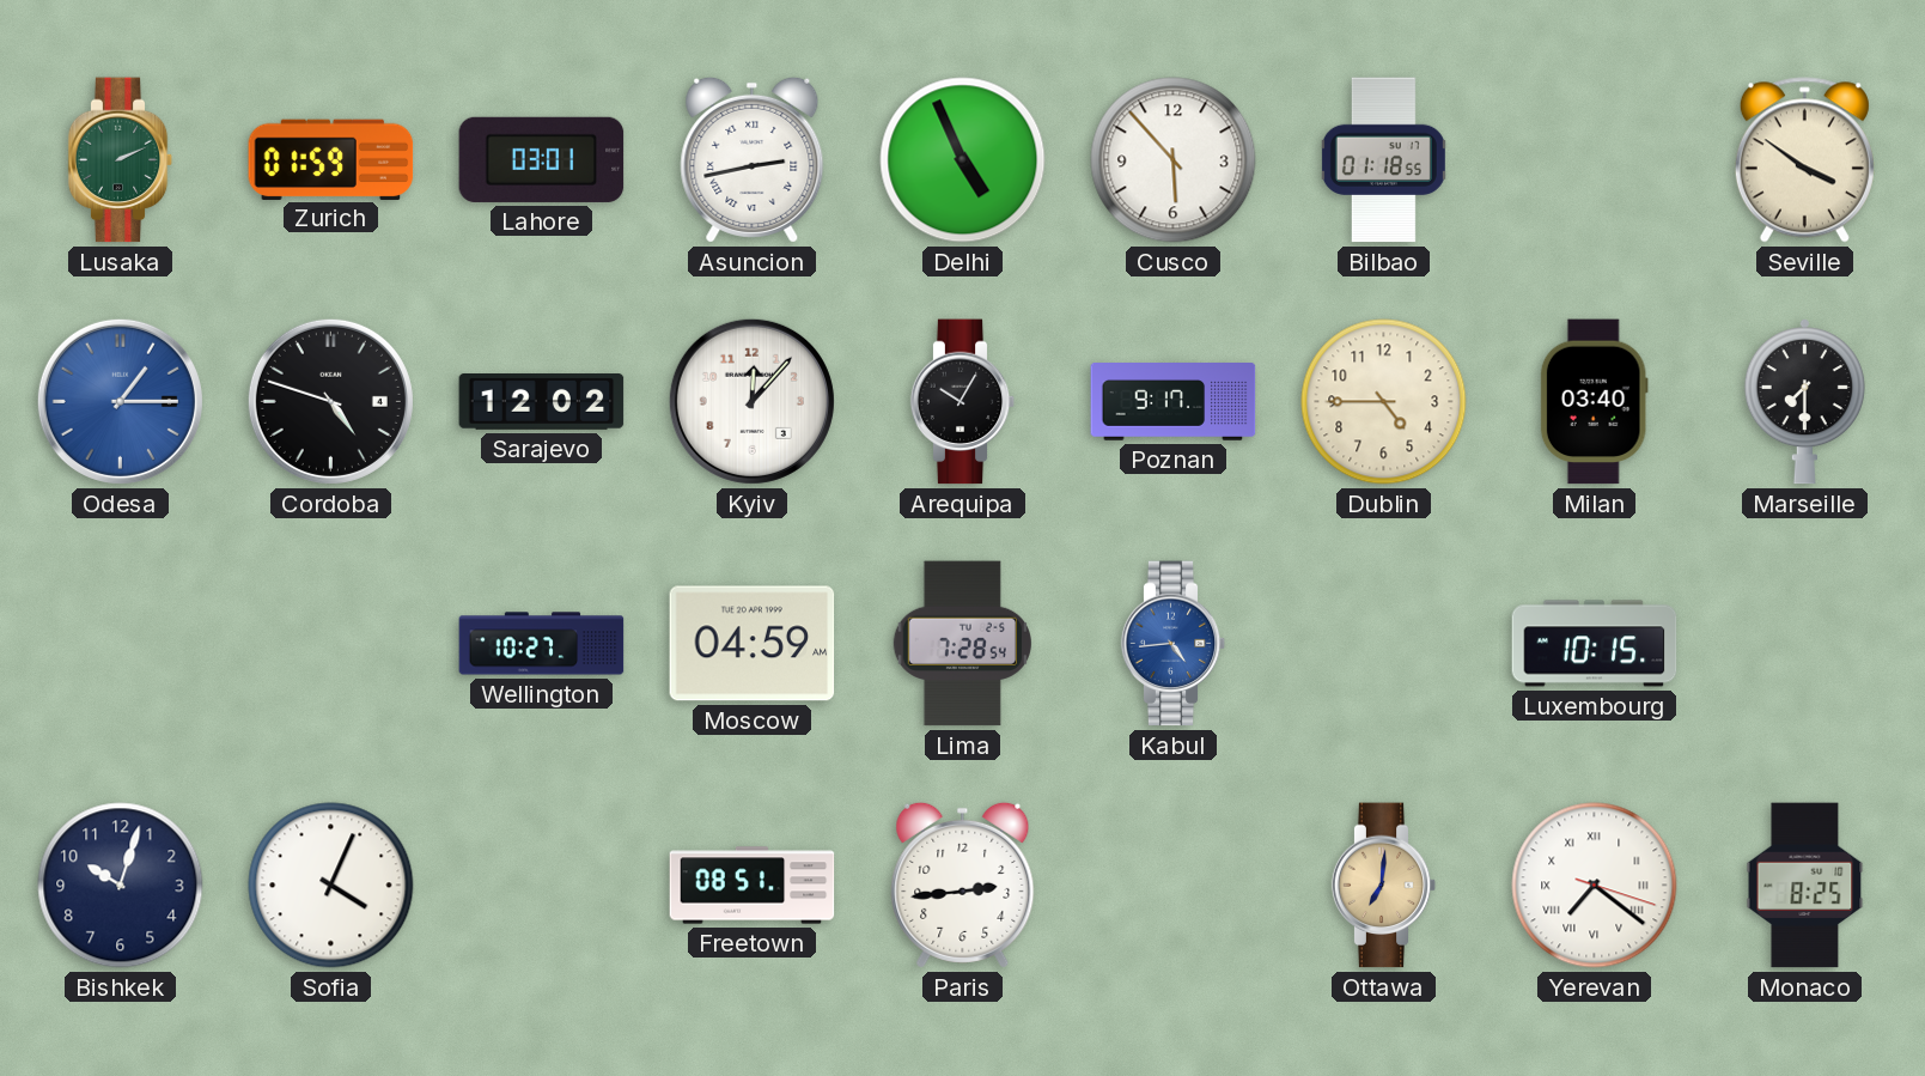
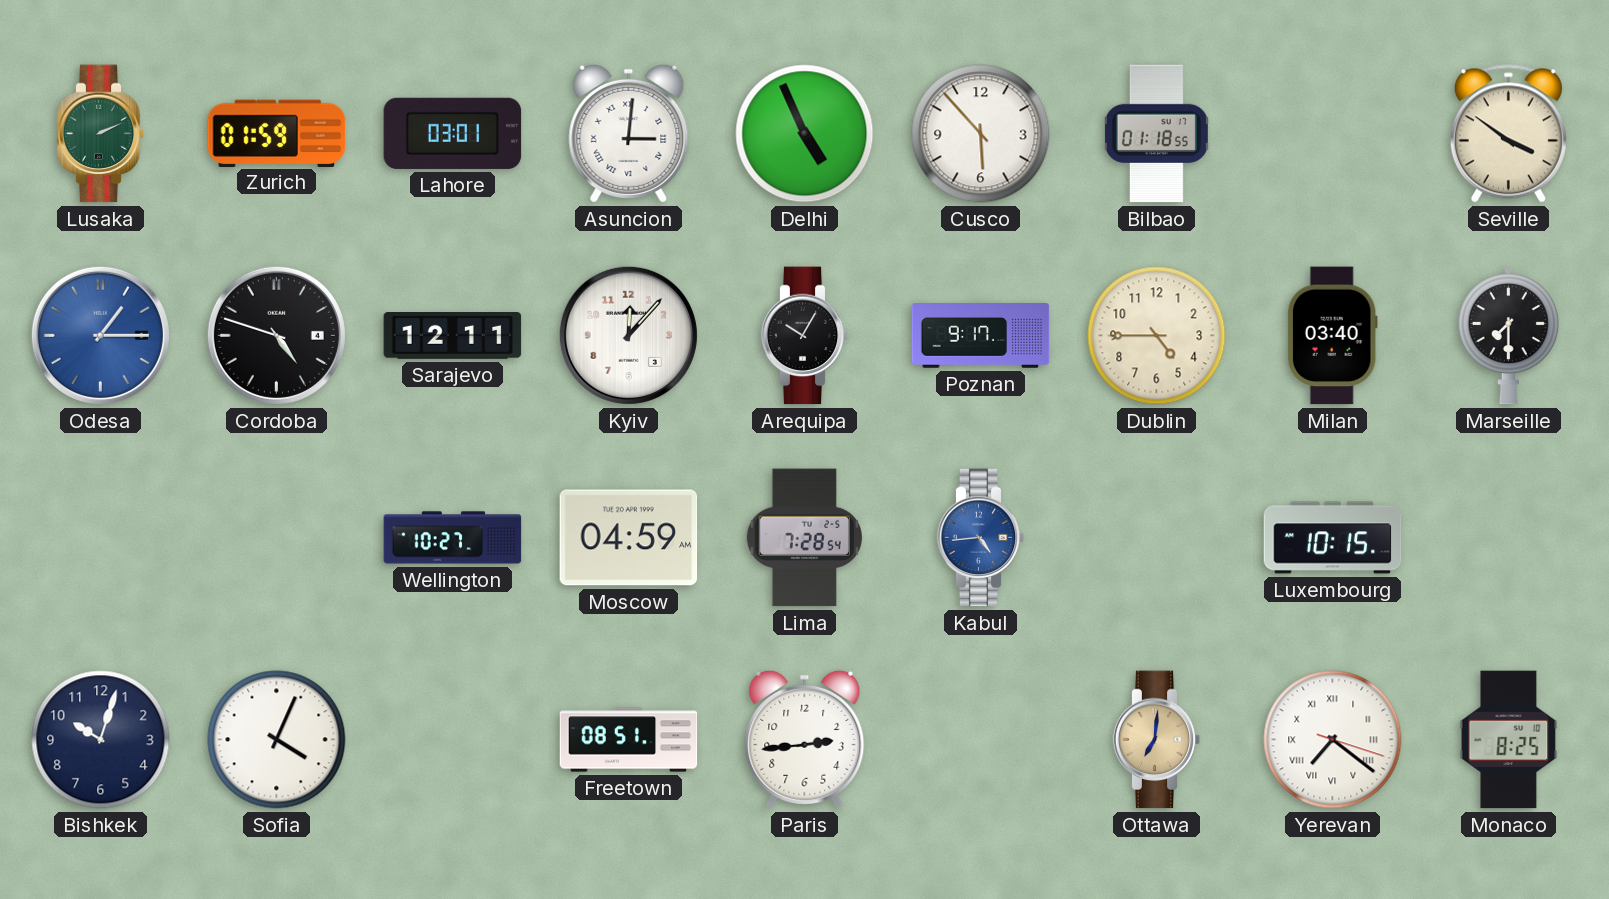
Asuncion: 2:43 -> 3:01 (629, 133)
Sarajevo: 12:02 -> 12:11 (453, 336)
